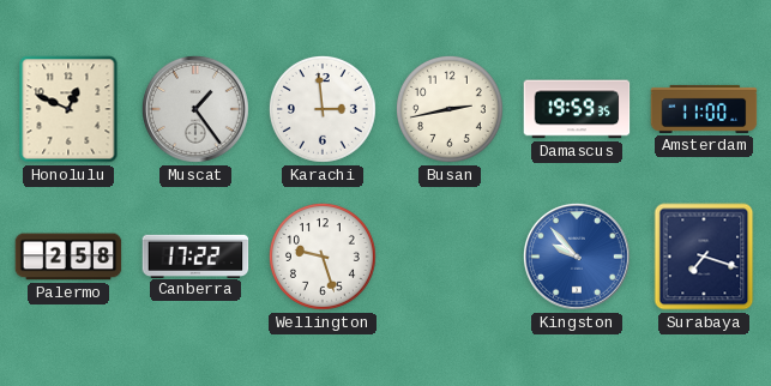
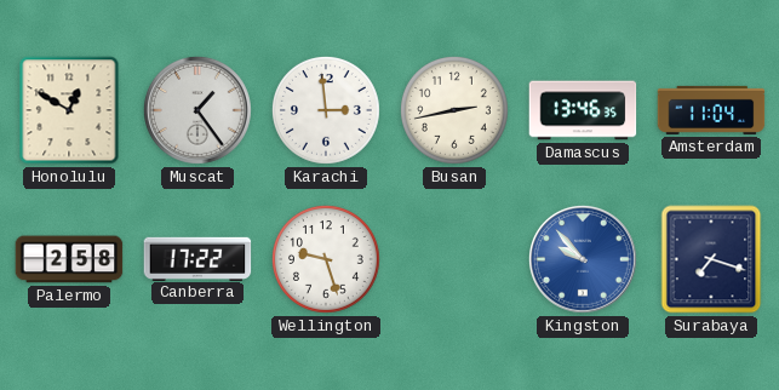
Honolulu: 12:49 -> 12:50 (69, 110)
Damascus: 19:59 -> 13:46 (583, 110)
Amsterdam: 11:00 -> 11:04 (711, 110)
